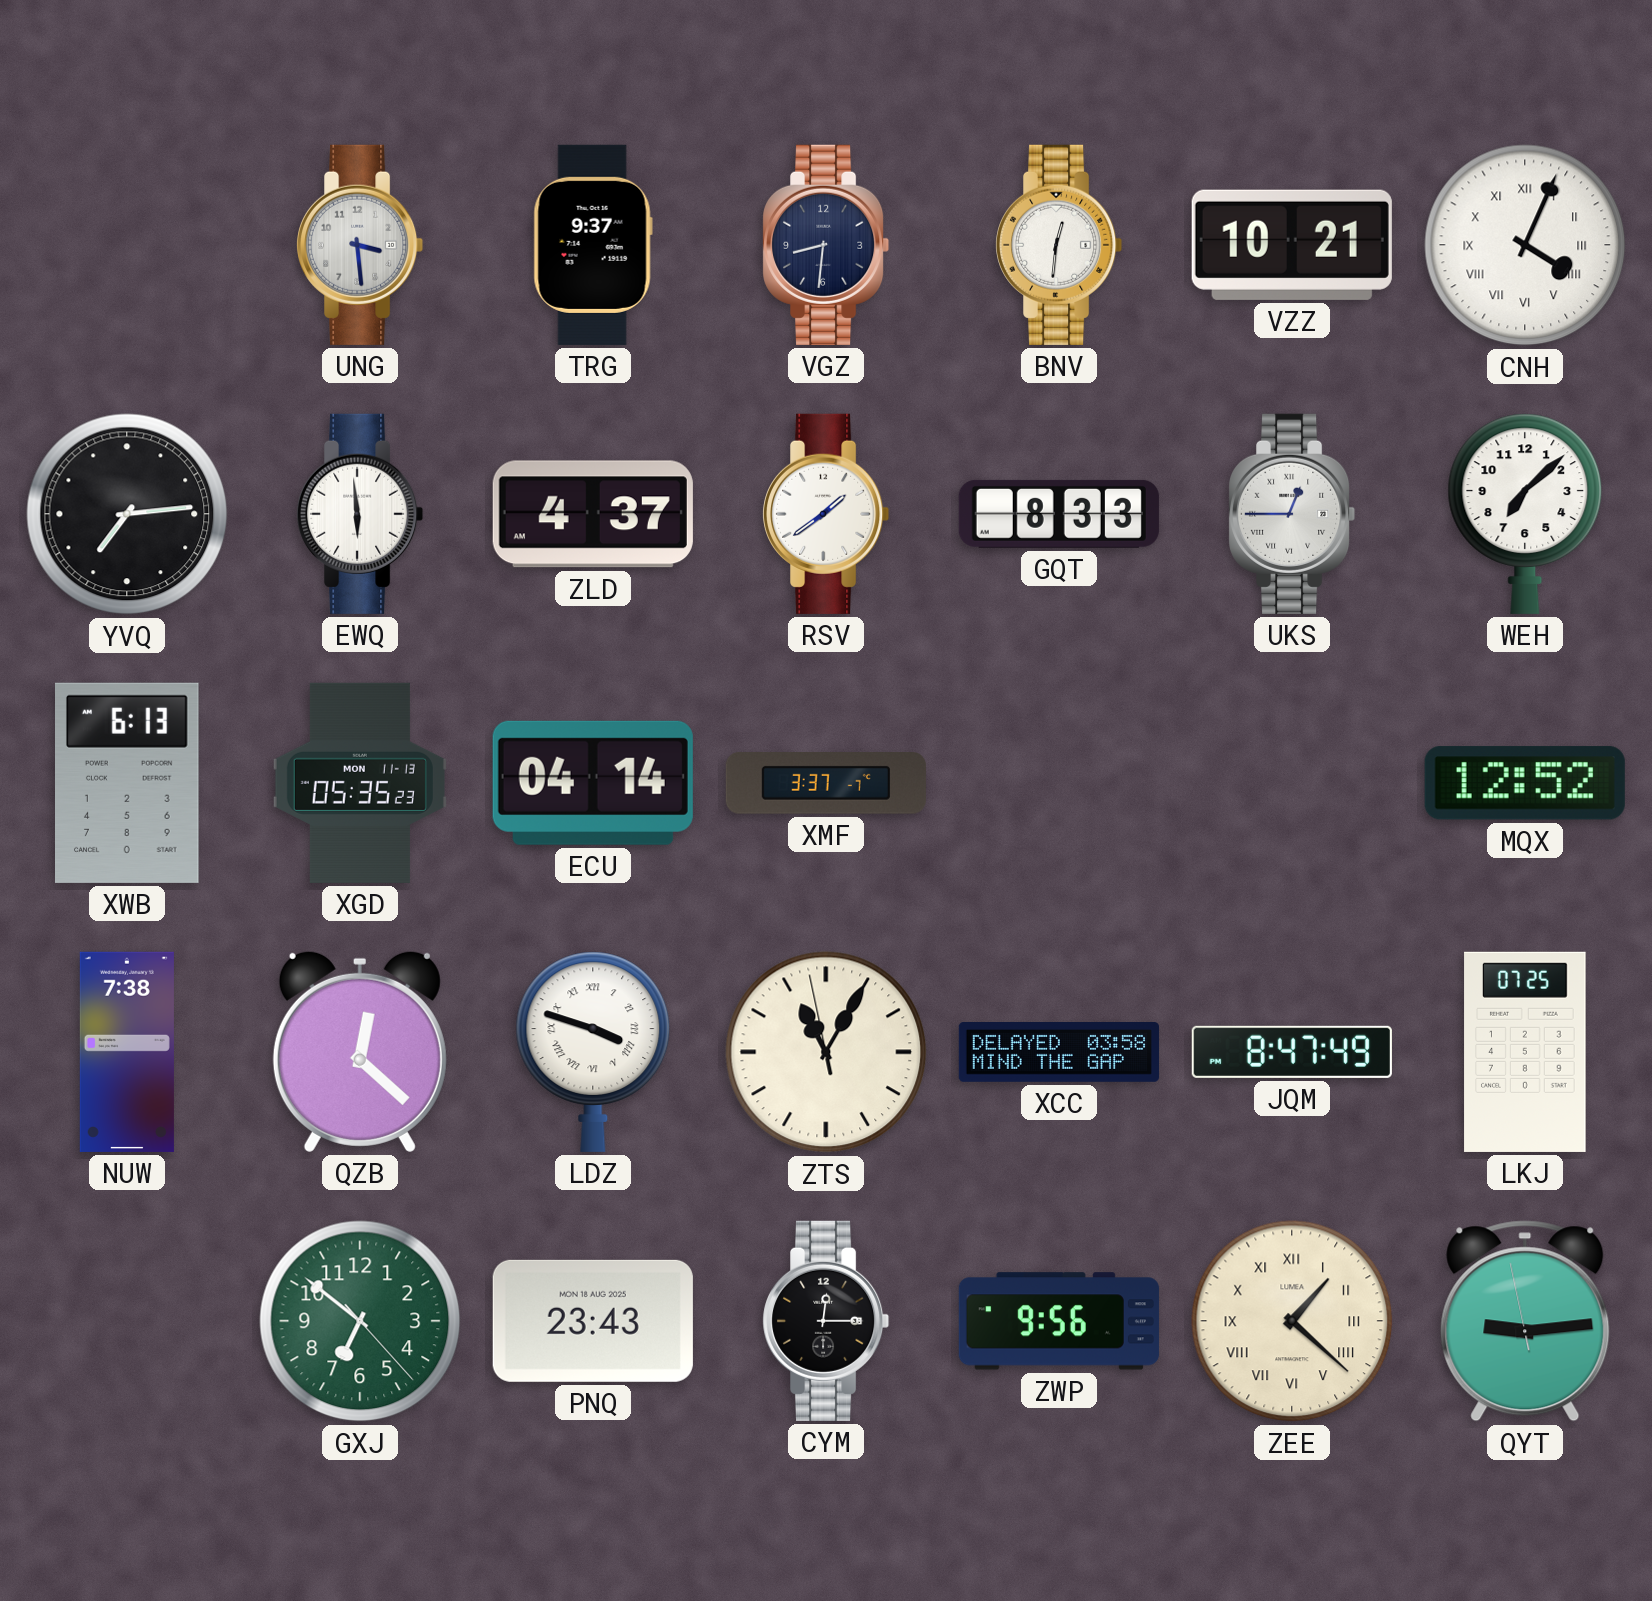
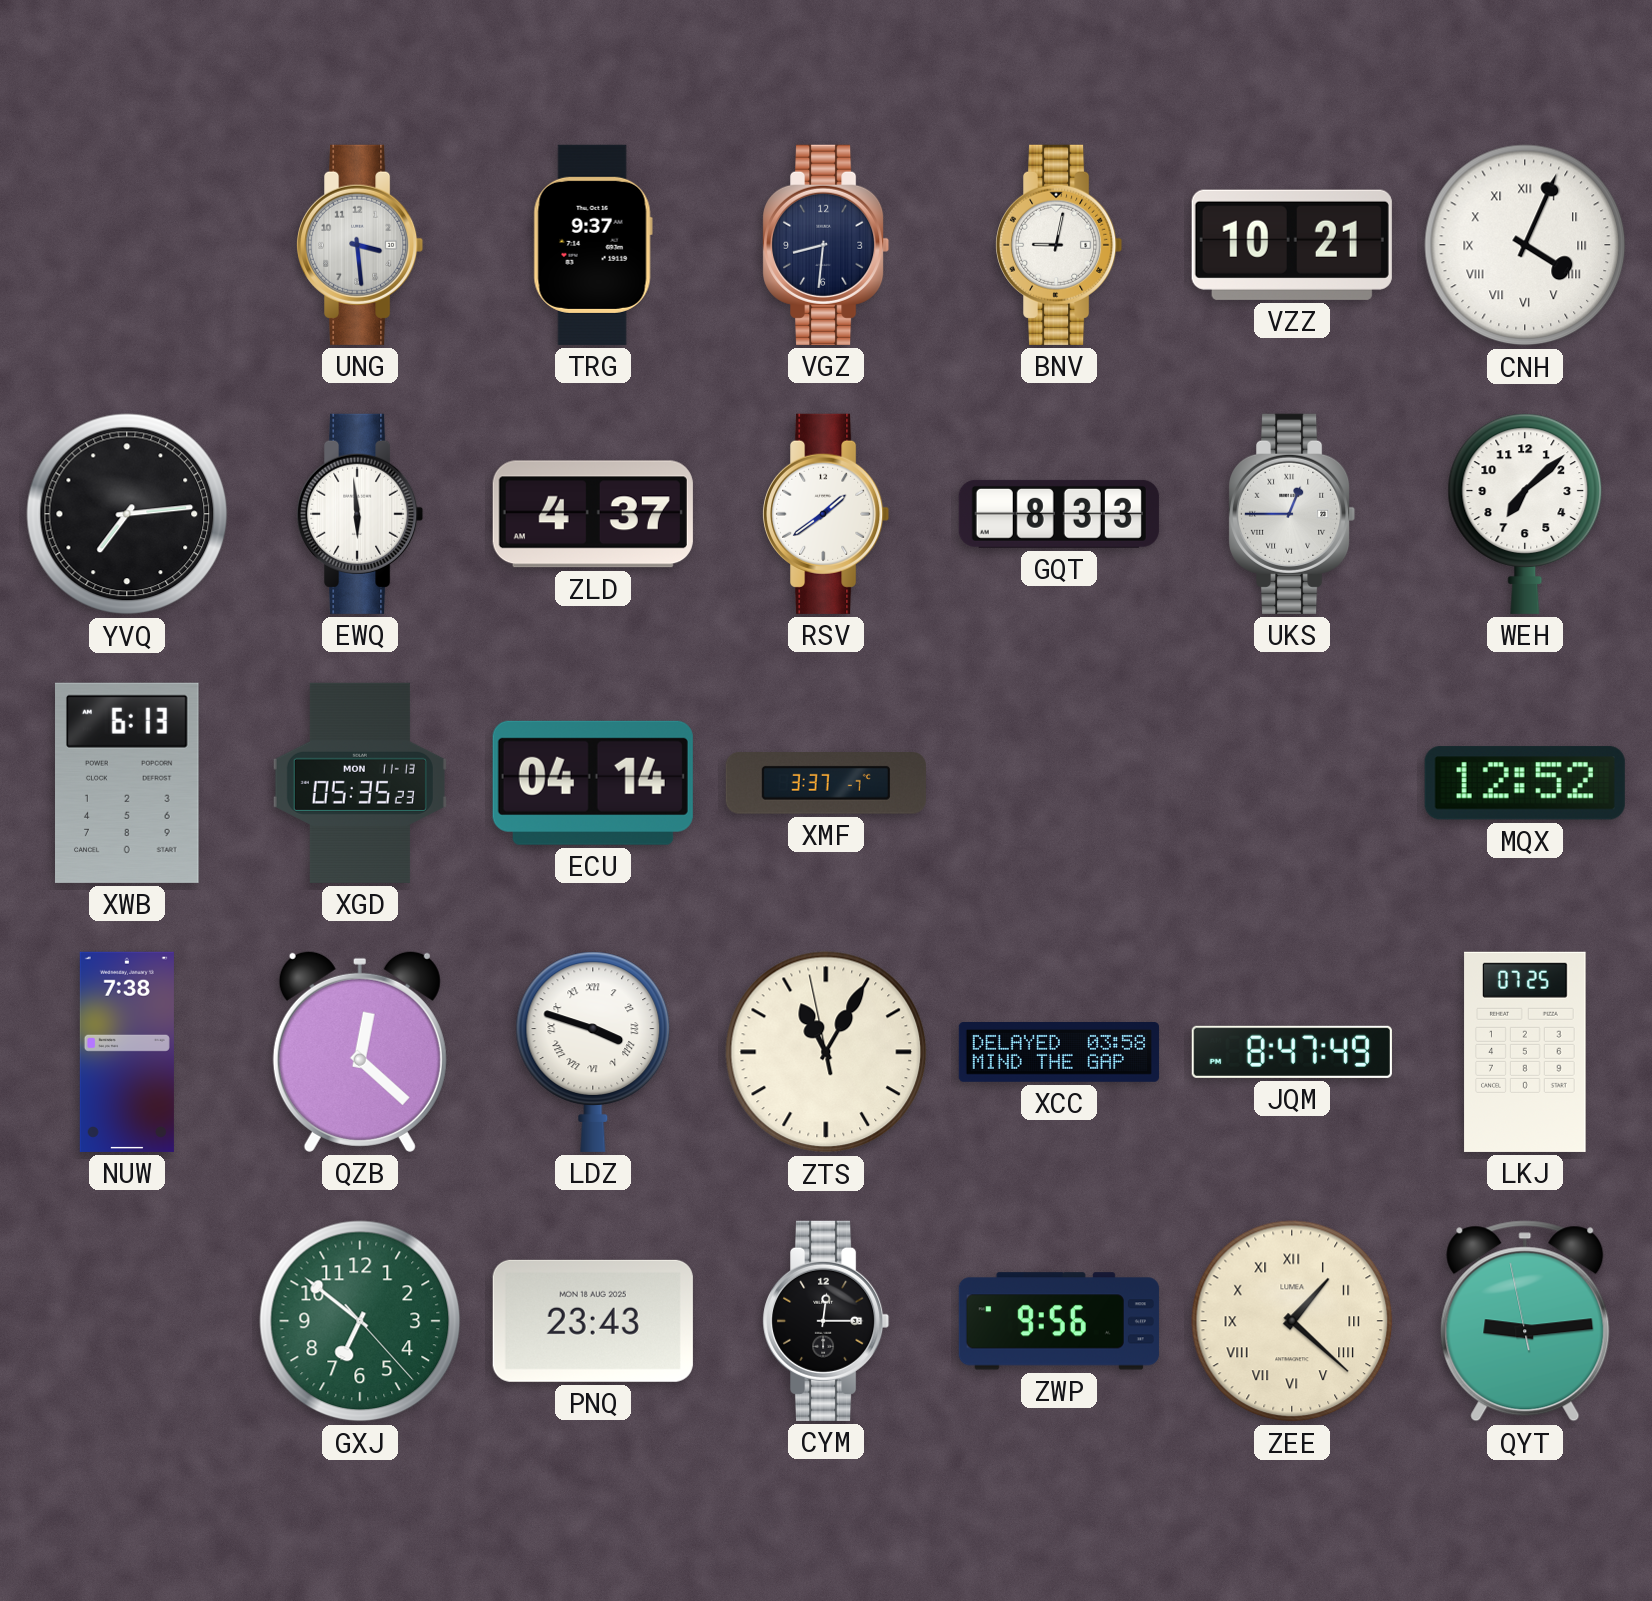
BNV: 12:31 -> 9:02 (1060, 245)
